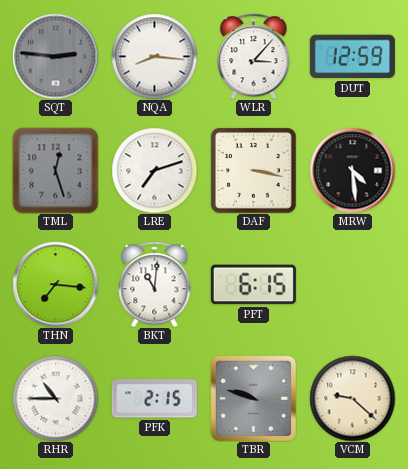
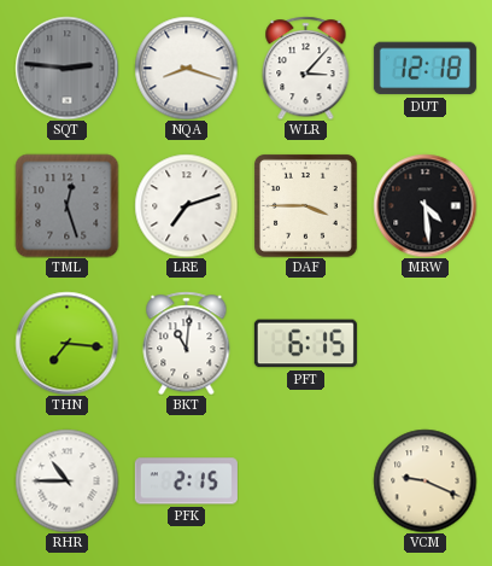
NQA: 8:16 -> 8:18 (186, 68)
DUT: 12:59 -> 12:18 (424, 69)
DAF: 3:17 -> 3:45 (305, 205)
TBR: 9:48 -> none (253, 398)
VCM: 9:22 -> 9:19 (424, 480)
